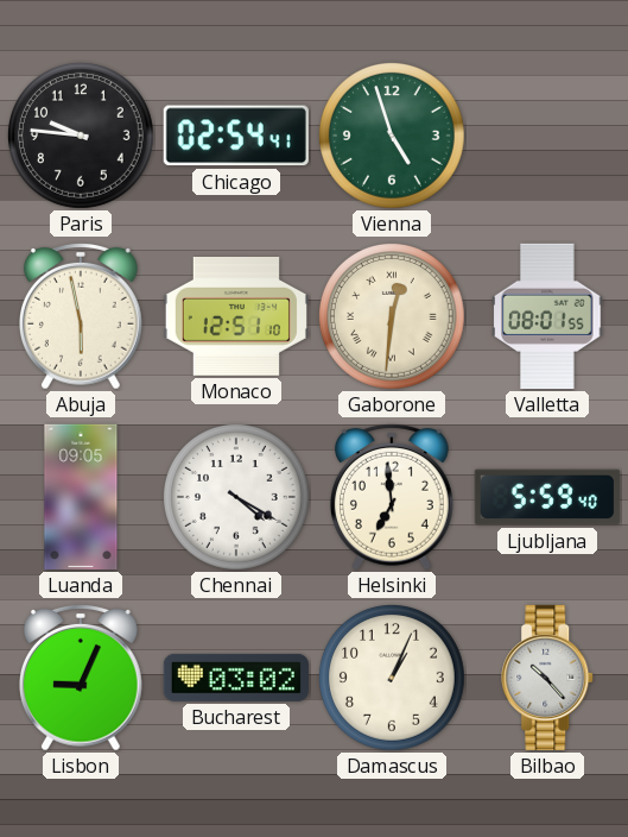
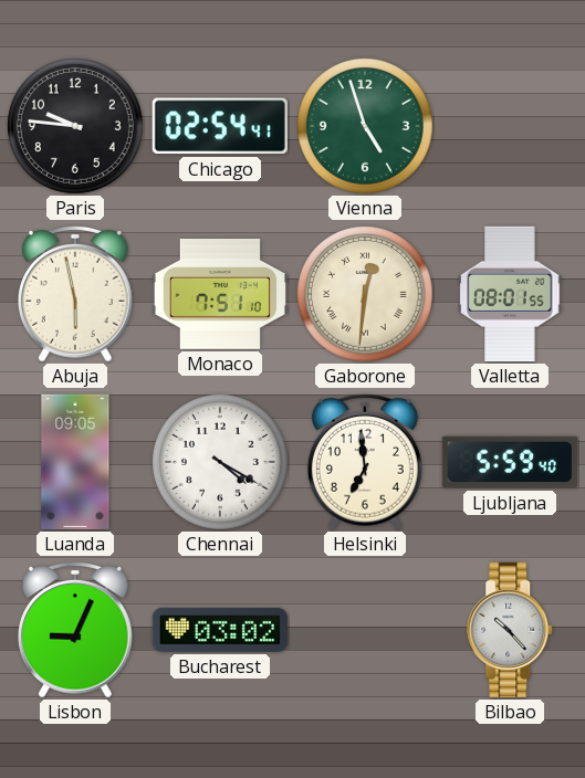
Monaco: 12:51 -> 7:51 (220, 295)
Damascus: 1:04 -> none (393, 679)
